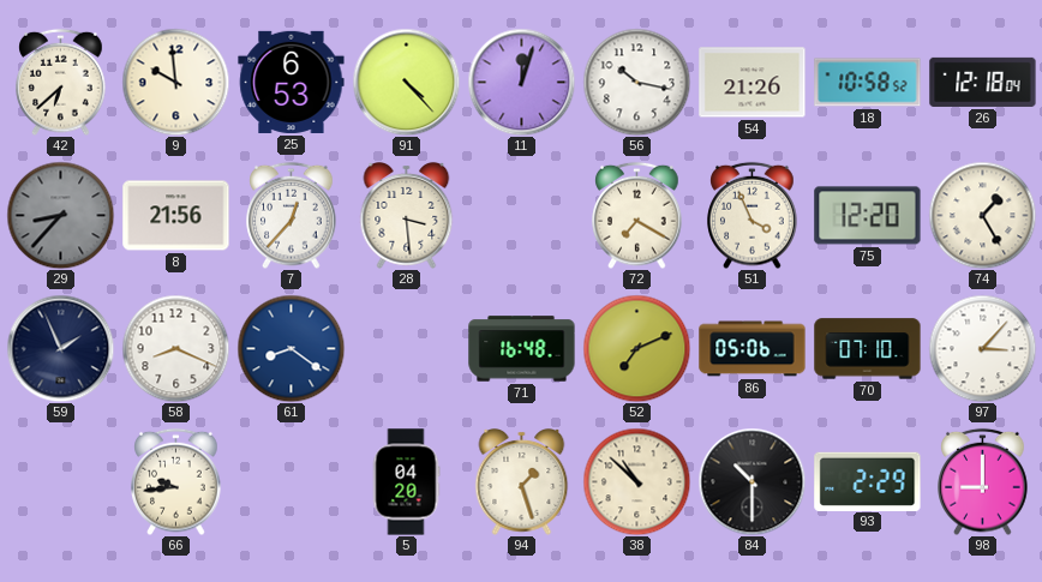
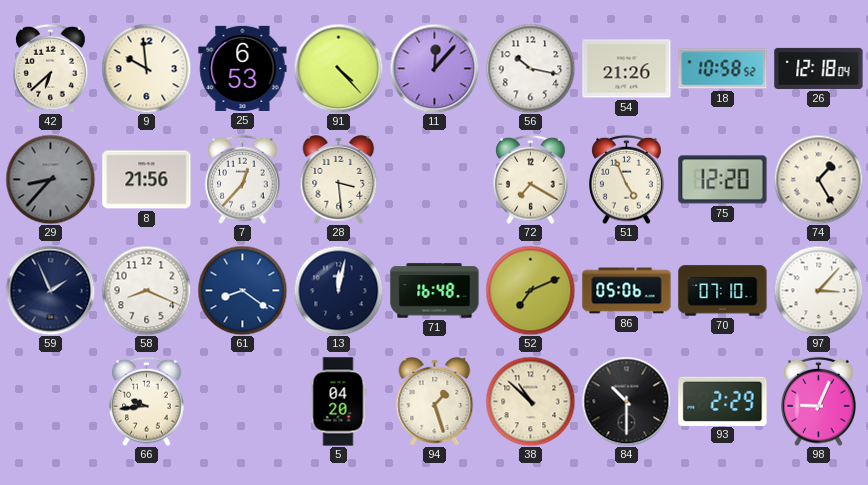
11: 12:03 -> 12:07 (434, 68)
51: 3:56 -> 4:56 (627, 179)
13: none -> 12:02 (338, 290)
98: 9:00 -> 9:04 (819, 401)
